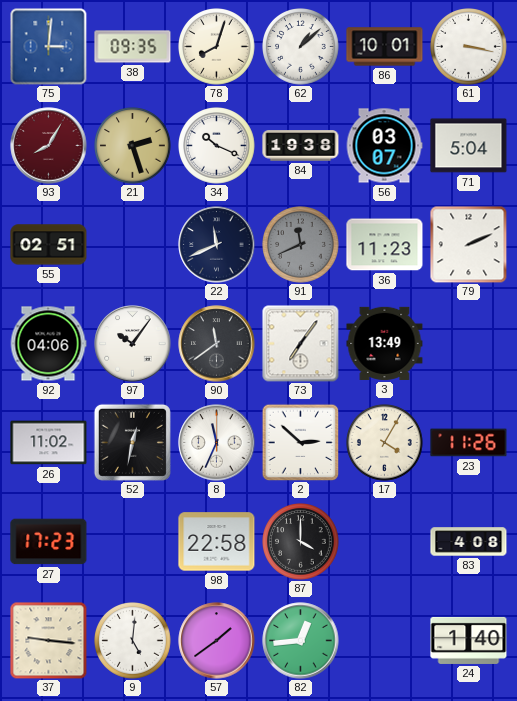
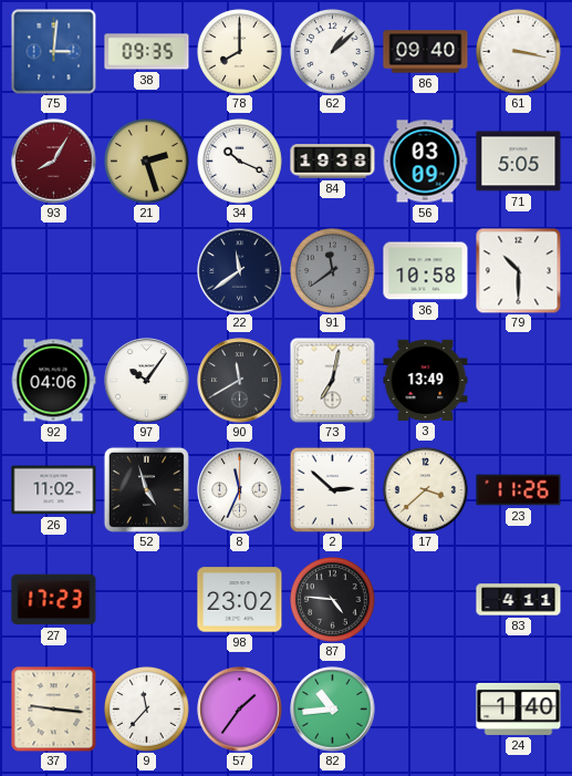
78: 8:03 -> 8:00 (240, 52)
86: 10:01 -> 09:40 (426, 52)
56: 03:07 -> 03:09 (425, 162)
71: 5:04 -> 5:05 (519, 162)
55: 02:51 -> none (49, 245)
22: 11:41 -> 11:39 (240, 271)
91: 11:41 -> 11:39 (333, 271)
36: 11:23 -> 10:58 (426, 271)
79: 2:11 -> 10:30 (518, 270)
90: 11:39 -> 11:40 (240, 381)
73: 7:06 -> 7:02 (333, 381)
52: 12:32 -> 4:57 (146, 489)
17: 4:05 -> 3:38 (426, 490)
98: 22:58 -> 23:02 (240, 600)
87: 4:00 -> 4:46 (333, 600)
83: 4:08 -> 4:11 (519, 600)
9: 5:01 -> 11:37 (147, 710)
57: 1:39 -> 1:36 (240, 710)
82: 12:44 -> 10:44 (333, 710)
